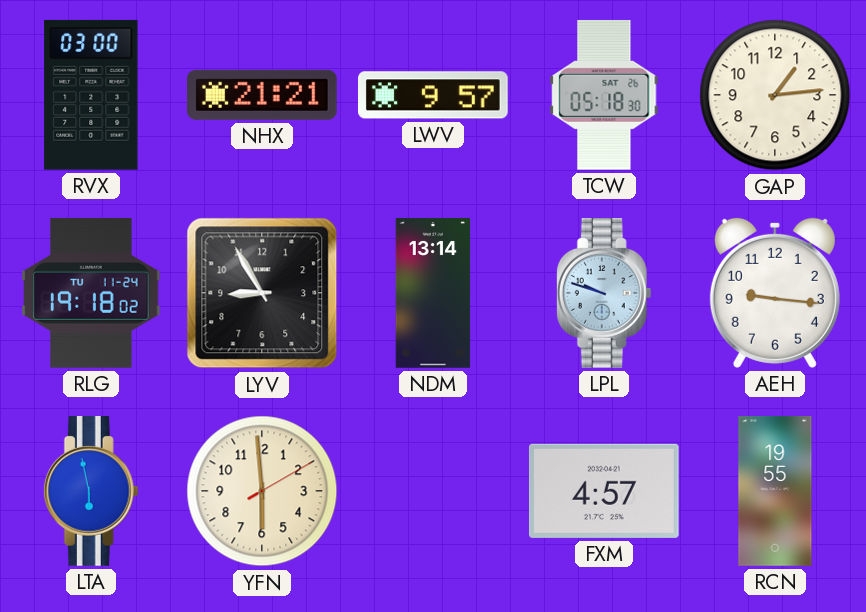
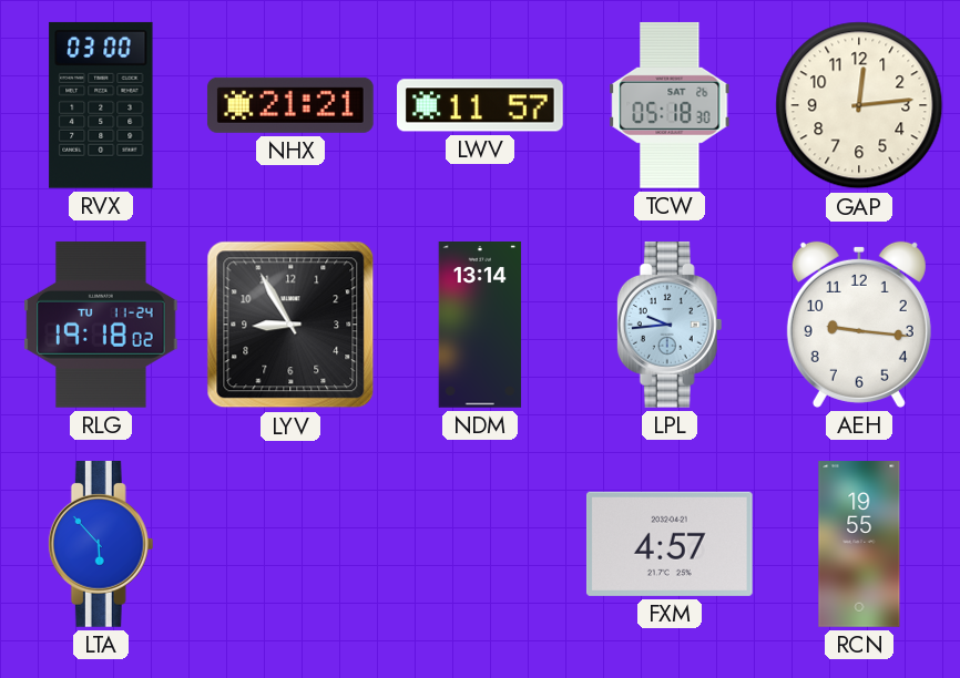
LWV: 9:57 -> 11:57 (481, 105)
GAP: 1:14 -> 12:14 (859, 105)
LPL: 9:48 -> 9:44 (670, 326)
LTA: 5:58 -> 5:53 (101, 545)
YFN: 5:59 -> none (262, 491)
